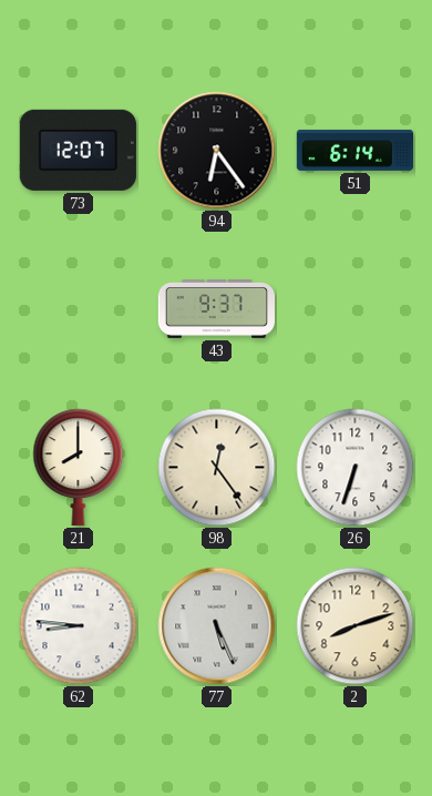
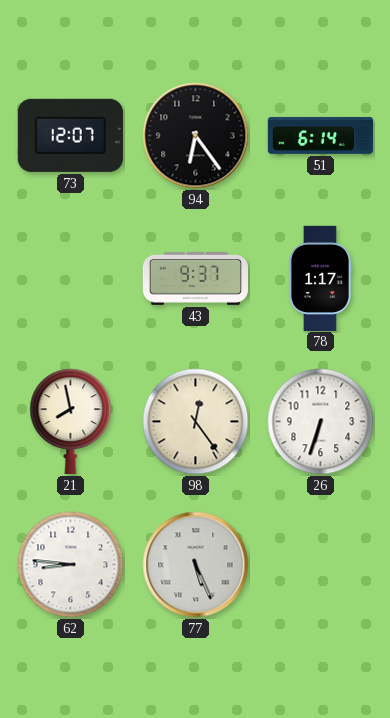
78: none -> 1:17 (320, 278)
21: 8:00 -> 7:58 (71, 421)
2: 8:12 -> none (356, 626)
